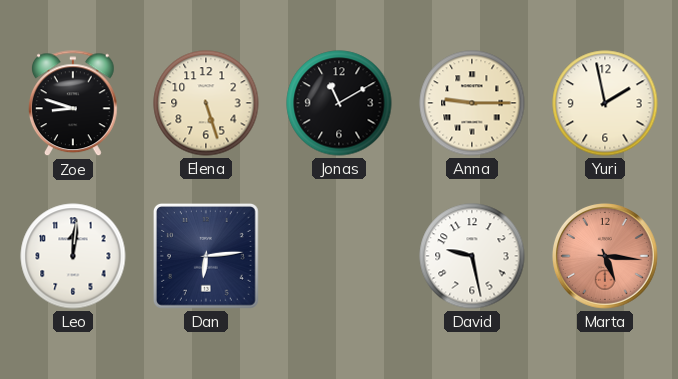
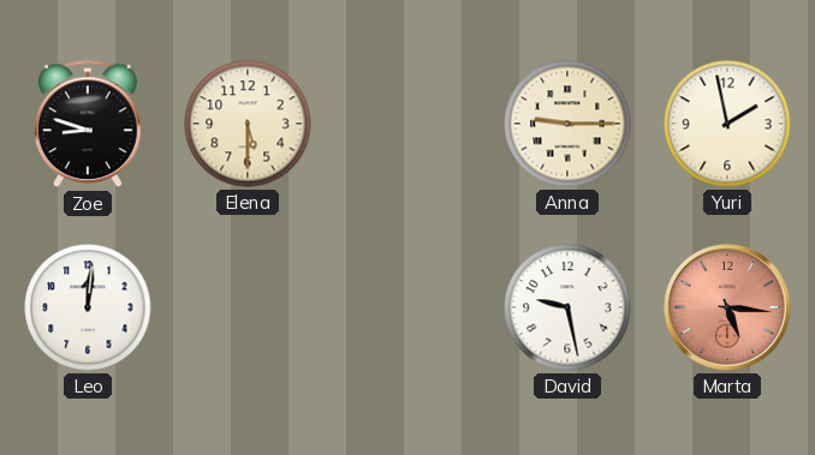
Elena: 5:27 -> 5:30 (248, 124)
Jonas: 11:10 -> none (339, 103)
Dan: 6:14 -> none (207, 257)
